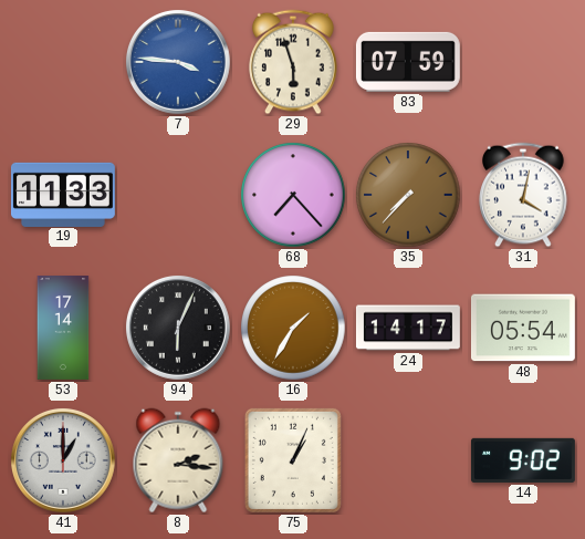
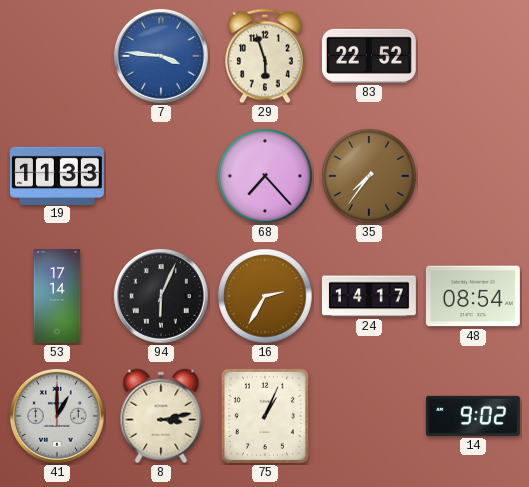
83: 07:59 -> 22:52 (369, 56)
35: 7:37 -> 7:36 (369, 176)
31: 4:02 -> none (523, 195)
16: 1:35 -> 2:35 (265, 296)
48: 05:54 -> 08:54 (473, 296)
8: 2:16 -> 3:13 (161, 416)
